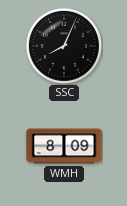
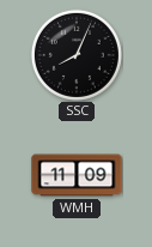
WMH: 8:09 -> 11:09 (77, 175)
